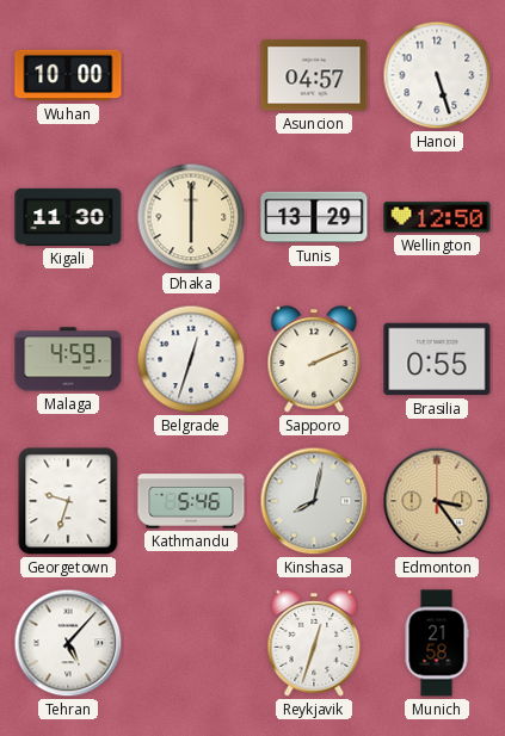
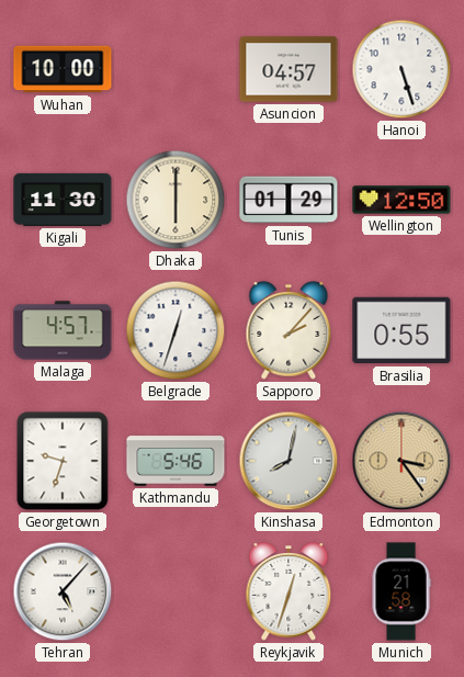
Tunis: 13:29 -> 01:29 (288, 200)
Malaga: 4:59 -> 4:57 (63, 330)
Sapporo: 2:11 -> 2:07 (288, 331)
